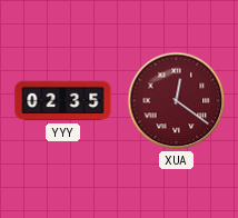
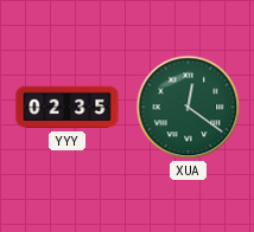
XUA dial: burgundy -> green (189, 108)
